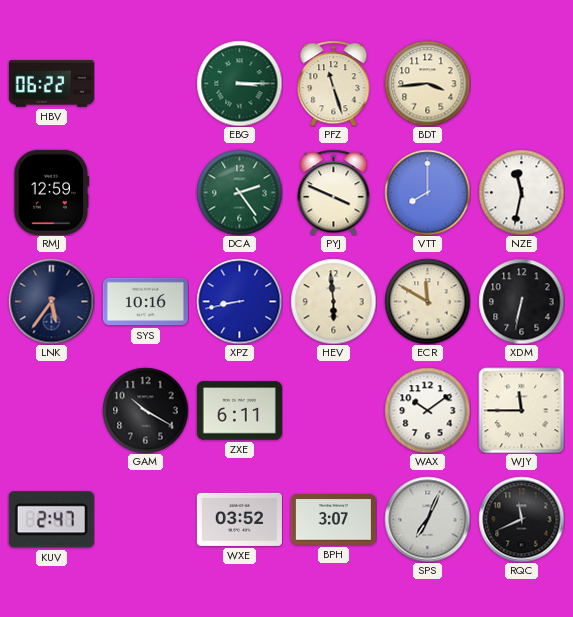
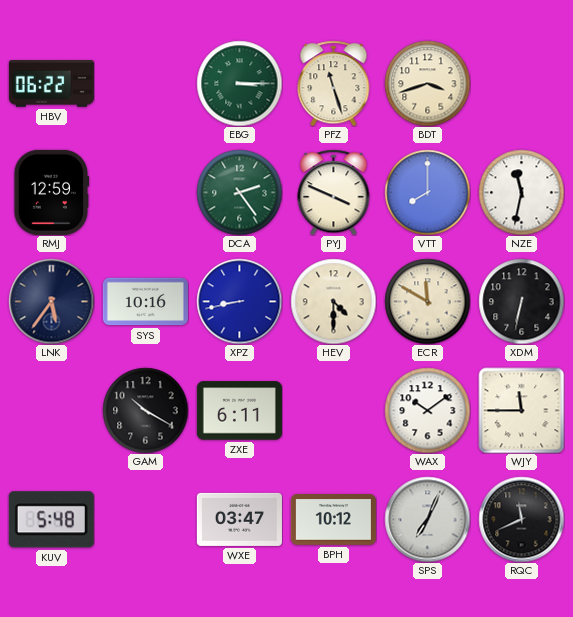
BDT: 3:44 -> 3:42 (427, 83)
HEV: 5:59 -> 4:30 (333, 301)
KUV: 2:47 -> 5:48 (51, 520)
WXE: 03:52 -> 03:47 (239, 519)
BPH: 3:07 -> 10:12 (333, 520)
